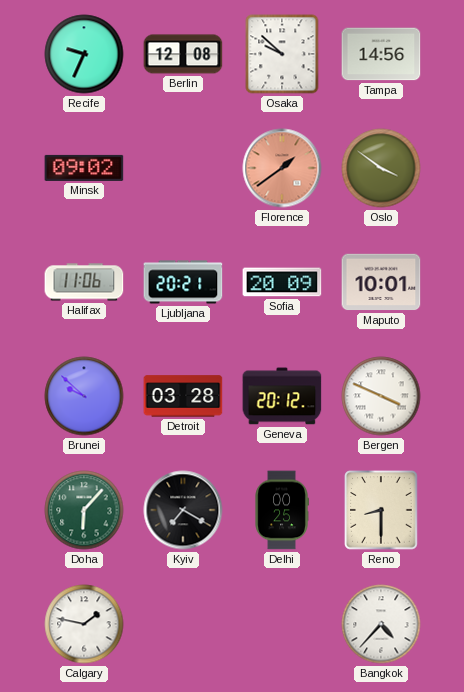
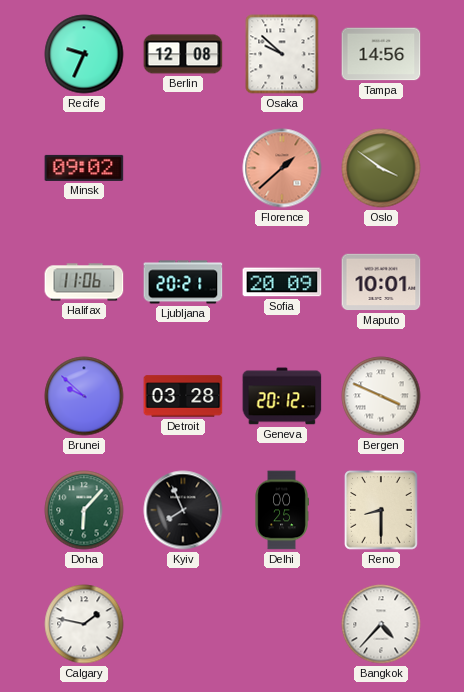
Florence: 1:39 -> 1:38 (282, 168)
Kyiv: 7:20 -> 7:56 (183, 510)
